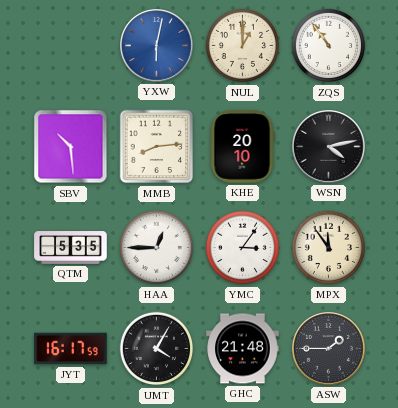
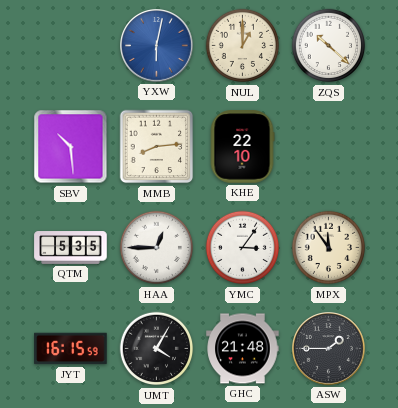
ZQS: 10:54 -> 10:22 (329, 46)
KHE: 20:10 -> 22:10 (242, 147)
WSN: 4:13 -> none (329, 147)
JYT: 16:17 -> 16:15 (71, 349)
